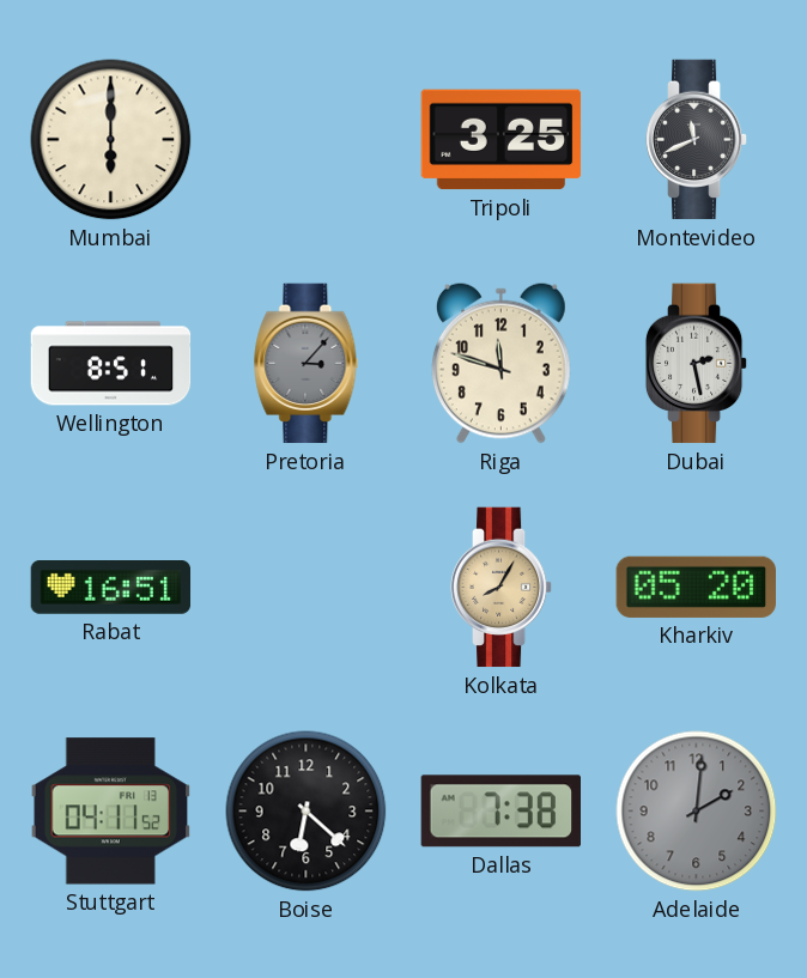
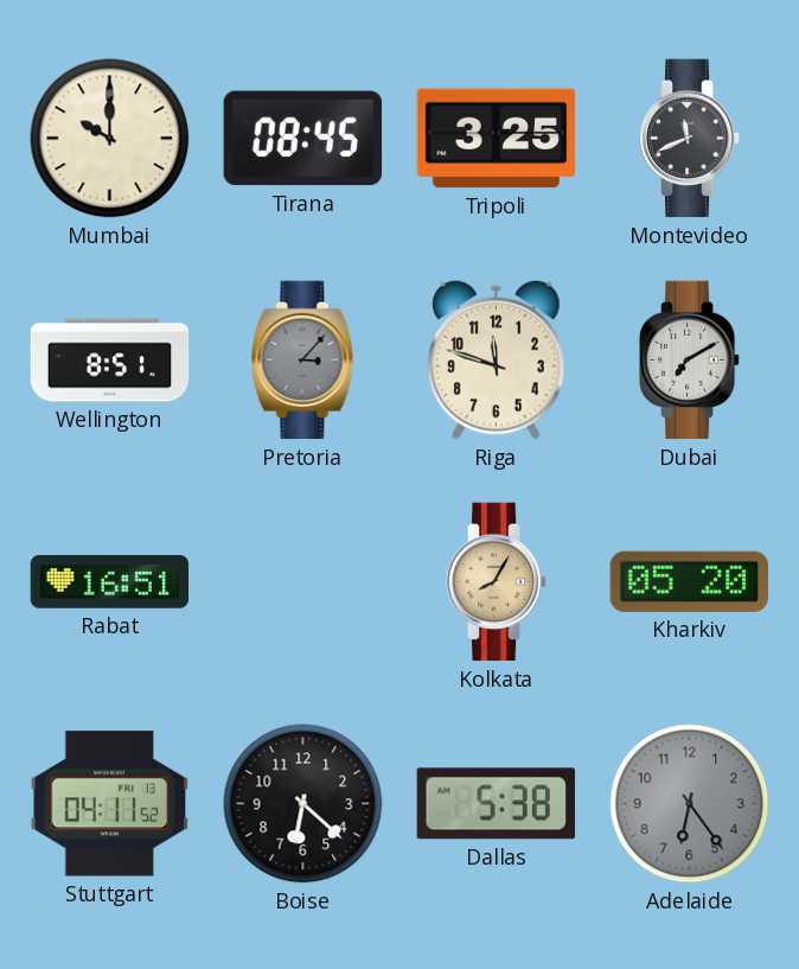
Mumbai: 6:00 -> 10:00 (110, 139)
Tirana: none -> 08:45 (302, 139)
Dubai: 2:28 -> 7:10 (690, 361)
Dallas: 7:38 -> 5:38 (496, 804)
Adelaide: 2:01 -> 6:24 (690, 804)
